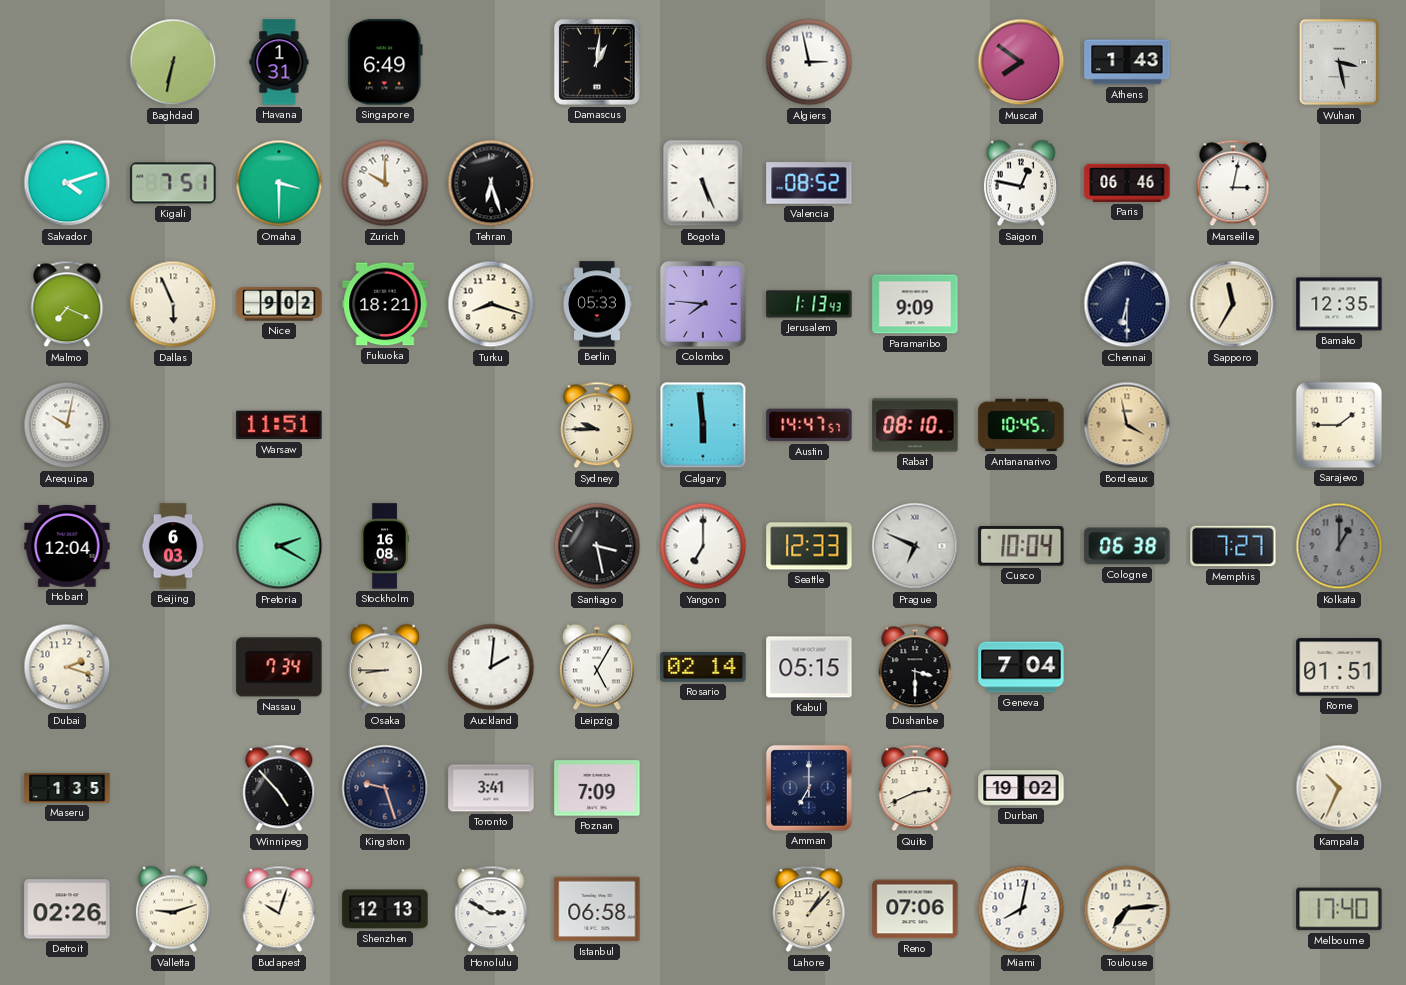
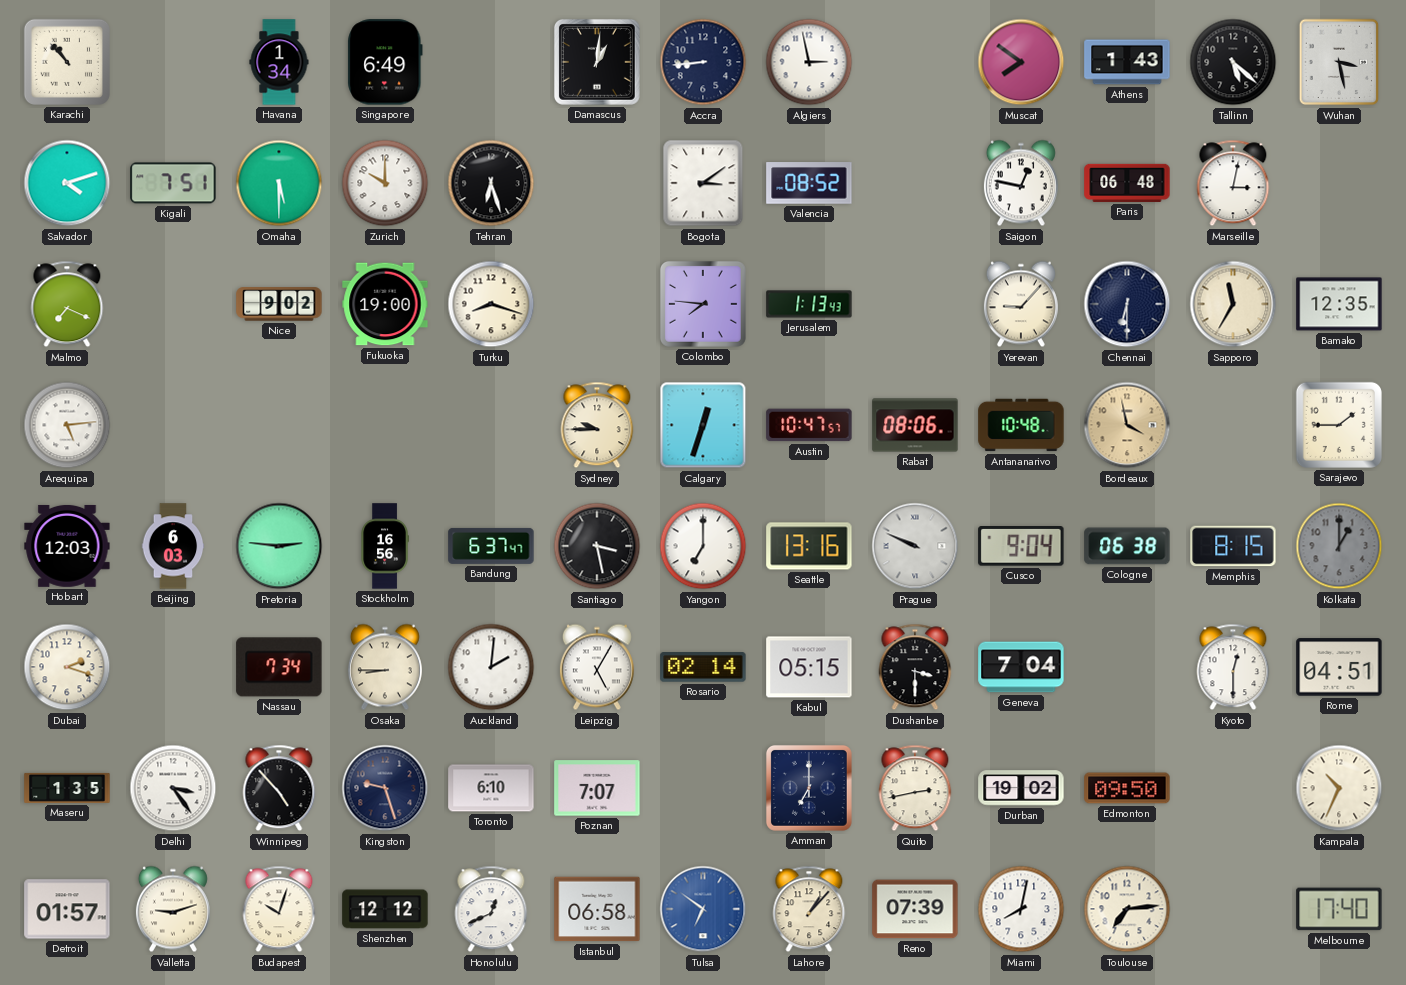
Karachi: none -> 10:53 (67, 62)
Baghdad: 6:32 -> none (173, 62)
Havana: 1:31 -> 1:34 (279, 62)
Accra: none -> 8:44 (703, 62)
Tallinn: none -> 5:22 (1233, 62)
Omaha: 3:30 -> 5:30 (279, 183)
Bogota: 5:26 -> 3:09 (703, 183)
Paris: 06:46 -> 06:48 (1127, 183)
Dallas: 5:56 -> none (173, 304)
Fukuoka: 18:21 -> 19:00 (385, 304)
Berlin: 05:33 -> none (597, 304)
Paramaribo: 9:09 -> none (915, 304)
Yerevan: none -> 9:07 (1021, 304)
Arequipa: 10:02 -> 5:14 (67, 425)
Warsaw: 11:51 -> none (279, 425)
Calgary: 5:59 -> 12:33 (703, 425)
Austin: 14:47 -> 10:47 (809, 425)
Rabat: 08:10 -> 08:06 (915, 425)
Antananarivo: 10:45 -> 10:48 (1021, 425)
Hobart: 12:04 -> 12:03 (67, 546)
Pretoria: 2:20 -> 2:46 (279, 546)
Stockholm: 16:08 -> 16:56 (385, 546)
Bandung: none -> 6:37 (491, 546)
Seattle: 12:33 -> 13:16 (809, 546)
Prague: 6:49 -> 9:49 (915, 546)
Cusco: 10:04 -> 9:04 (1021, 547)
Memphis: 7:27 -> 8:15 (1233, 546)
Kyoto: none -> 12:30 (1233, 667)
Rome: 01:51 -> 04:51 (1339, 667)
Delhi: none -> 3:24 (173, 788)
Toronto: 3:41 -> 6:10 (491, 788)
Poznan: 7:09 -> 7:07 (597, 788)
Quito: 2:41 -> 2:43 (915, 788)
Edmonton: none -> 09:50 (1127, 788)
Detroit: 02:26 -> 01:57 (67, 909)
Shenzhen: 12:13 -> 12:12 (385, 909)
Honolulu: 2:50 -> 12:41 (491, 909)
Tulsa: none -> 6:51 (703, 909)
Reno: 07:06 -> 07:39 (915, 909)
